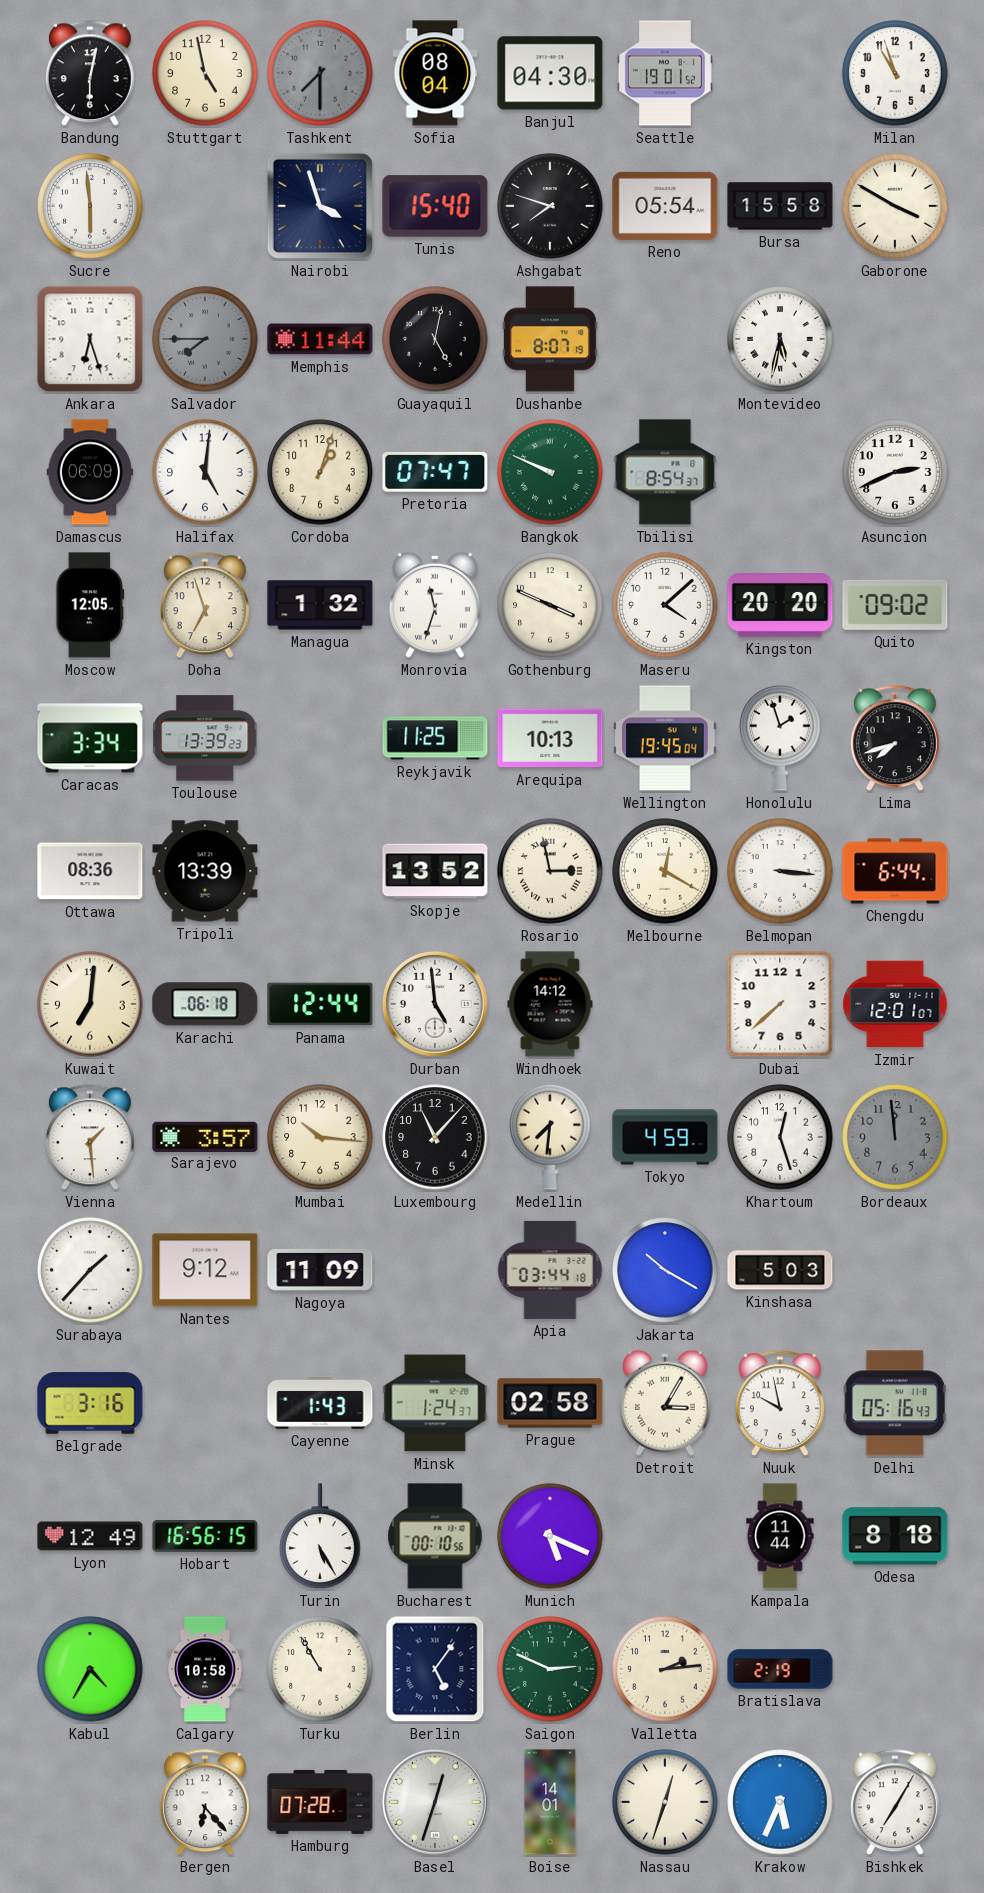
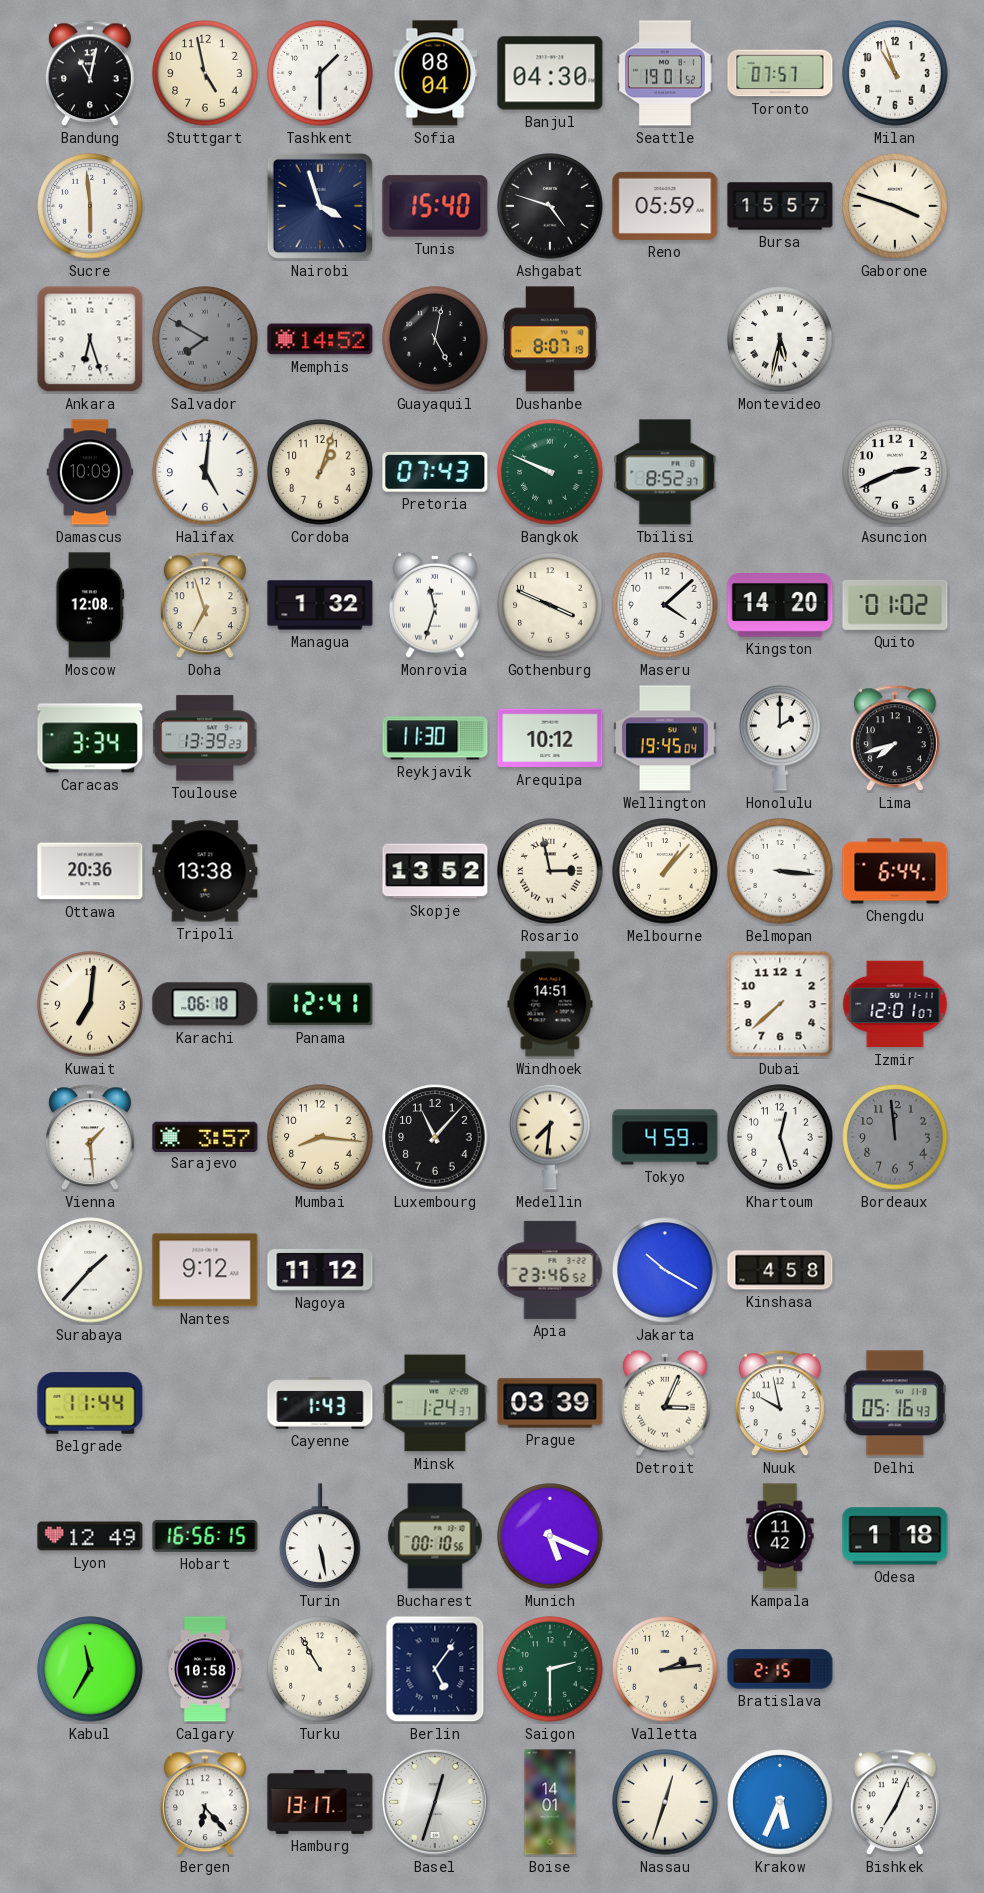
Bandung: 6:02 -> 11:02 (90, 74)
Tashkent: 7:30 -> 1:30 (320, 73)
Tashkent dial: grey -> white (320, 73)
Toronto: none -> 07:57 (780, 73)
Ashgabat: 7:48 -> 4:48 (550, 206)
Reno: 05:54 -> 05:59 (665, 206)
Bursa: 15:58 -> 15:57 (780, 206)
Gaborone: 3:50 -> 3:48 (895, 206)
Salvador: 7:45 -> 7:50 (205, 339)
Memphis: 11:44 -> 14:52 (320, 339)
Damascus: 06:09 -> 10:09 (90, 472)
Pretoria: 07:47 -> 07:43 (435, 472)
Tbilisi: 8:54 -> 8:52 (665, 472)
Moscow: 12:05 -> 12:08 (90, 605)
Kingston: 20:20 -> 14:20 (780, 606)
Quito: 09:02 -> 01:02 (895, 605)
Reykjavik: 11:25 -> 11:30 (435, 738)
Arequipa: 10:13 -> 10:12 (550, 738)
Honolulu: 1:57 -> 2:00 (780, 738)
Ottawa: 08:36 -> 20:36 (90, 871)
Tripoli: 13:39 -> 13:38 (205, 871)
Melbourne: 12:20 -> 1:07 (665, 871)
Panama: 12:44 -> 12:41 (320, 1004)
Durban: 4:59 -> none (435, 1004)
Windhoek: 14:12 -> 14:51 (550, 1004)
Mumbai: 10:16 -> 8:16 (320, 1137)
Nagoya: 11:09 -> 11:12 (320, 1270)
Apia: 03:44 -> 23:46 (550, 1270)
Kinshasa: 5:03 -> 4:58 (780, 1270)
Belgrade: 3:16 -> 11:44 (90, 1403)
Prague: 02:58 -> 03:39 (550, 1403)
Detroit: 3:05 -> 3:04 (665, 1403)
Turin: 5:25 -> 5:28 (320, 1536)
Kampala: 11:44 -> 11:42 (780, 1536)
Odesa: 8:18 -> 1:18 (895, 1536)
Kabul: 4:35 -> 11:35 (90, 1669)
Saigon: 2:49 -> 2:30 (550, 1669)
Bratislava: 2:19 -> 2:15 (780, 1669)
Hamburg: 07:28 -> 13:17 (320, 1802)
Bishkek: 7:05 -> 7:04 (895, 1803)
